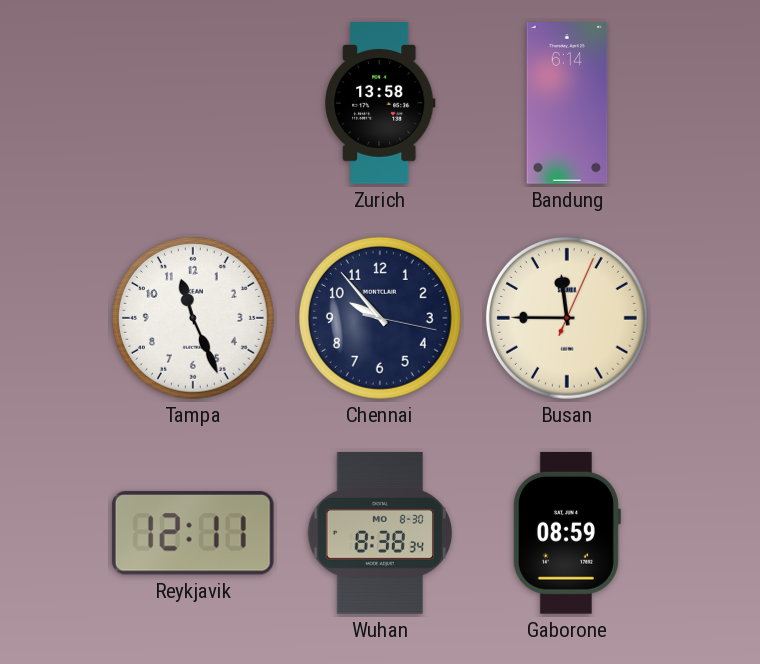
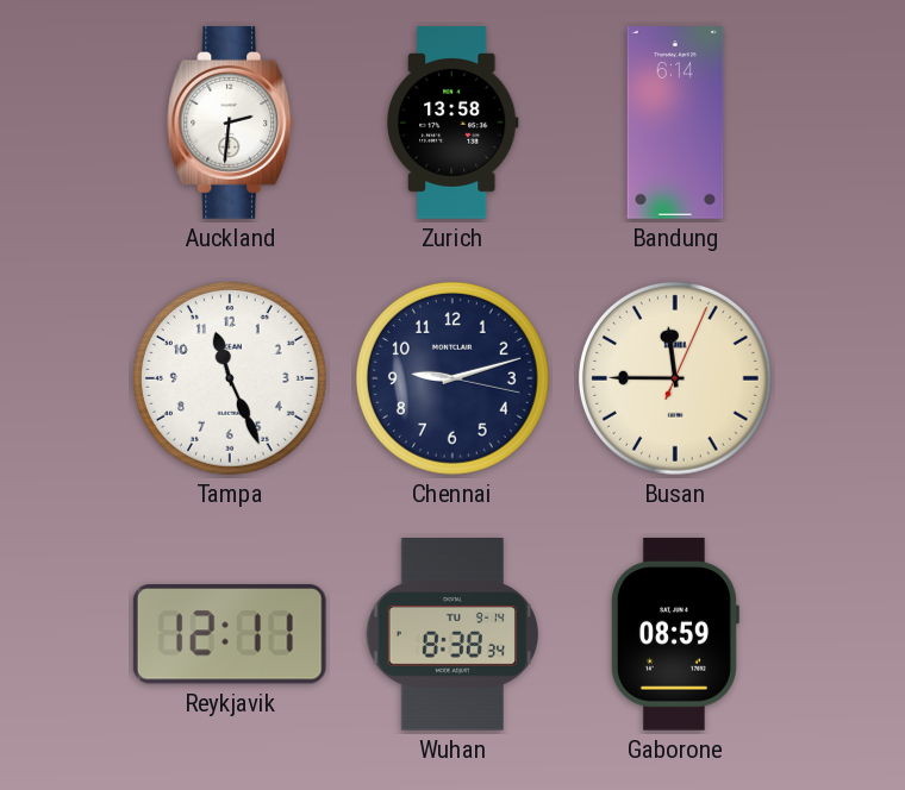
Auckland: none -> 2:31 (231, 124)
Chennai: 9:53 -> 9:12 (453, 378)
Wuhan date: MO 8-30 -> TU 9-14 (451, 635)
